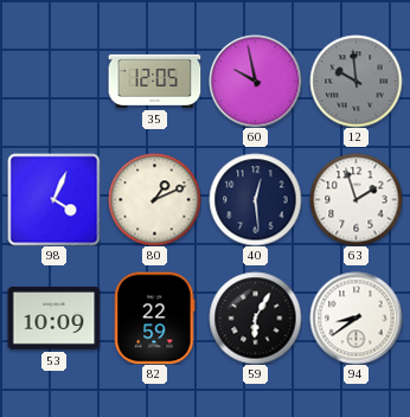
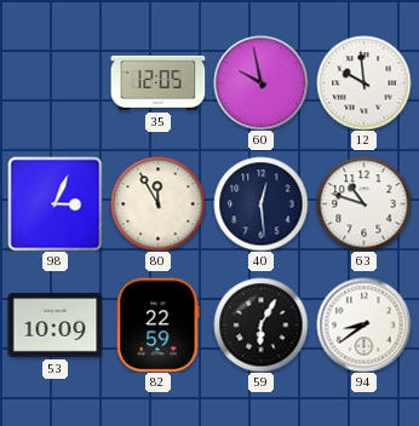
12 dial: grey -> white (363, 82)
98: 4:04 -> 3:04 (54, 203)
80: 1:11 -> 11:55 (157, 203)
63: 1:57 -> 10:48 (363, 203)
